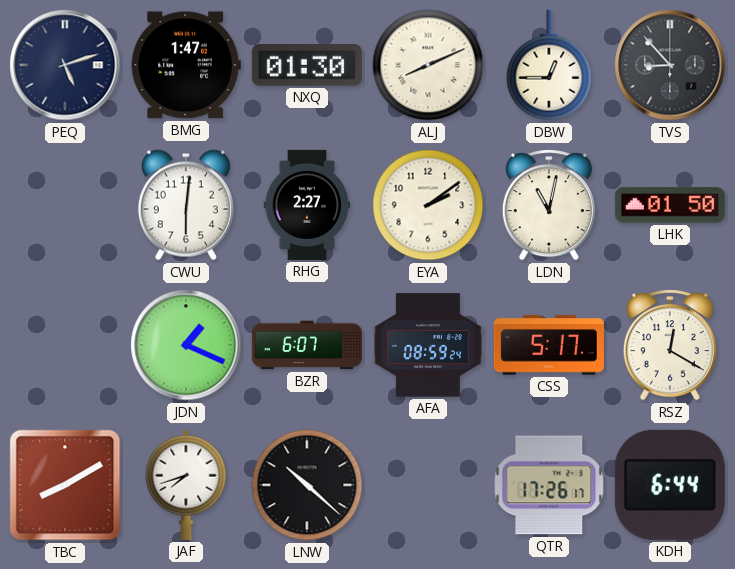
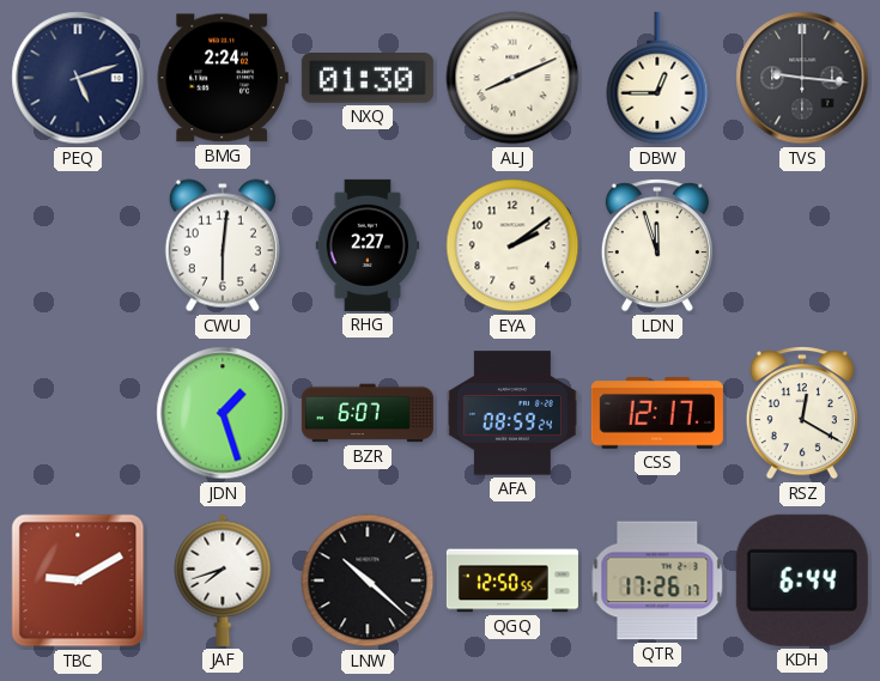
BMG: 1:47 -> 2:24 (223, 78)
TVS: 8:53 -> 9:16 (802, 78)
LDN: 11:02 -> 11:57 (657, 245)
LHK: 01:50 -> none (670, 205)
JDN: 1:19 -> 1:27 (223, 413)
CSS: 5:17 -> 12:17 (657, 414)
TBC: 8:10 -> 9:10 (78, 580)
QGQ: none -> 12:50 (512, 580)
